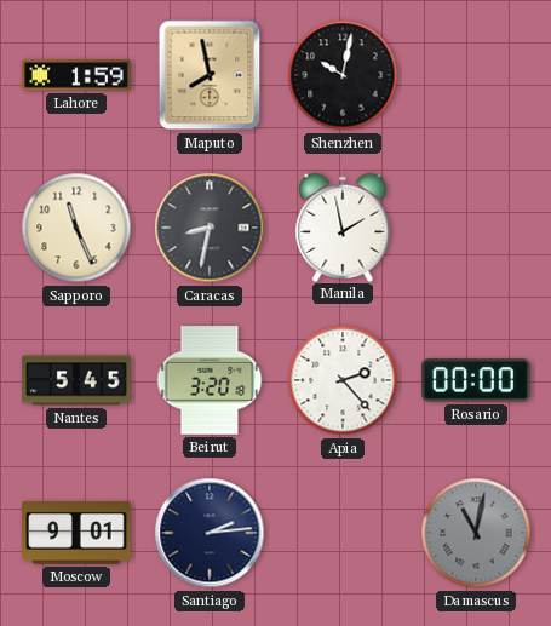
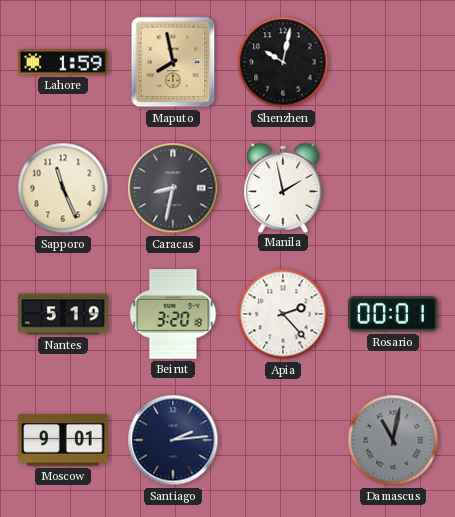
Nantes: 5:45 -> 5:19 (63, 314)
Rosario: 00:00 -> 00:01 (393, 314)
